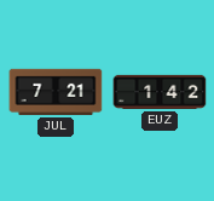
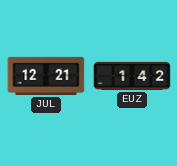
JUL: 7:21 -> 12:21 (46, 76)
